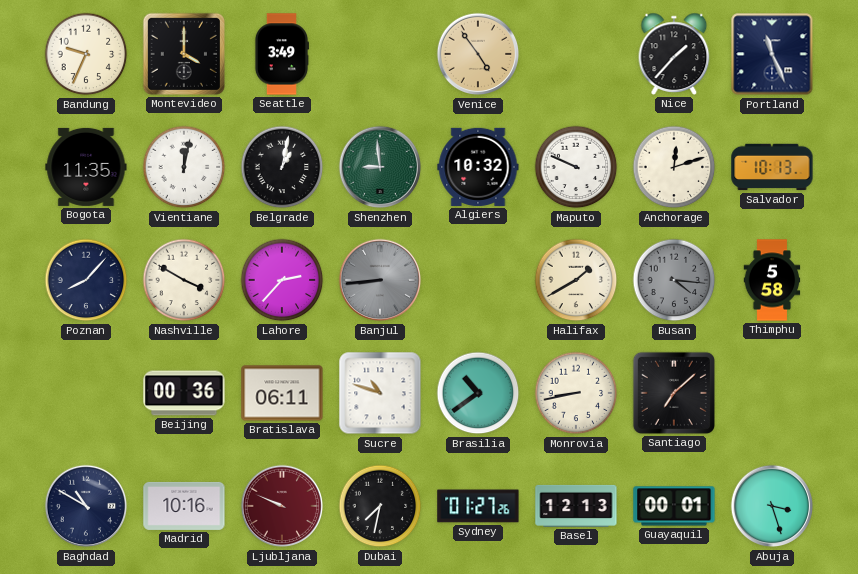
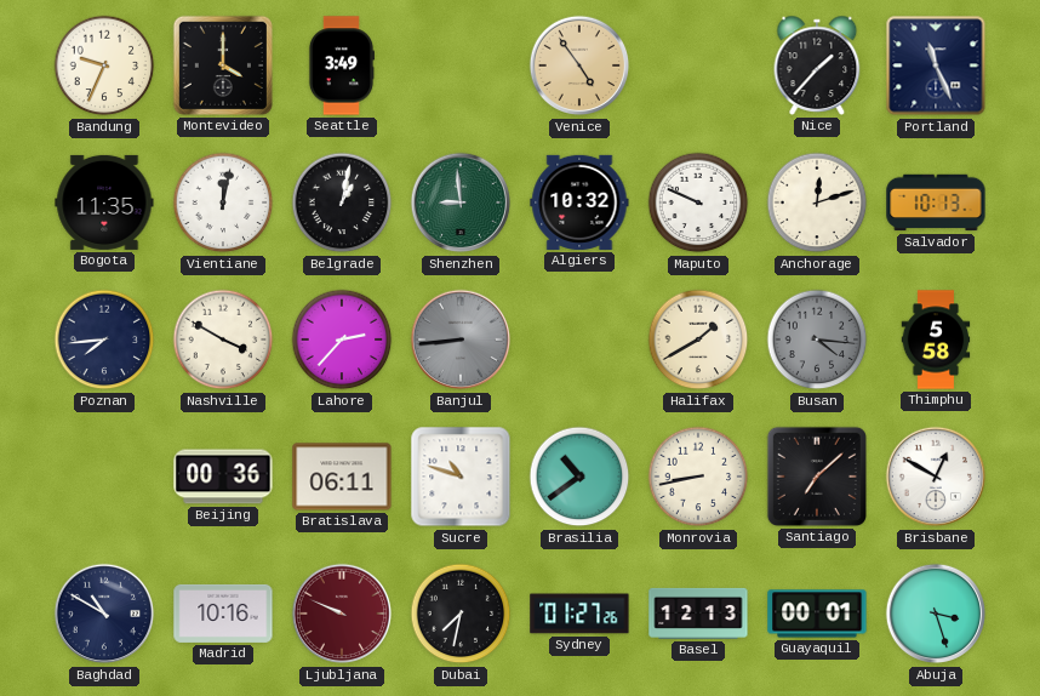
Poznan: 8:07 -> 7:44 (104, 340)
Brisbane: none -> 12:50 (936, 477)
